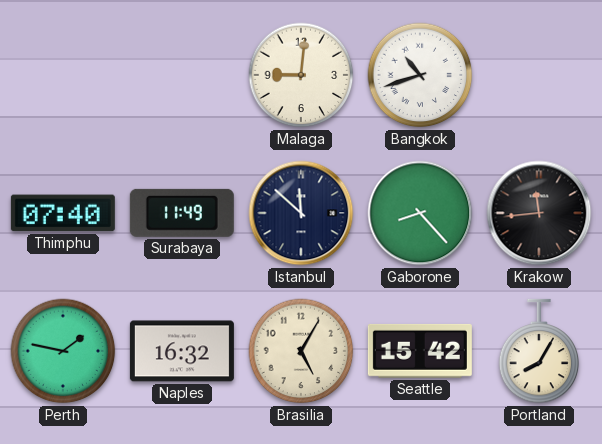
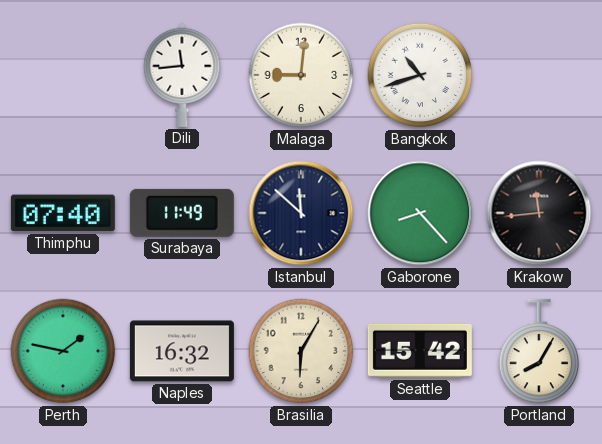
Dili: none -> 11:44 (182, 75)
Brasilia: 5:05 -> 6:05 (301, 351)
